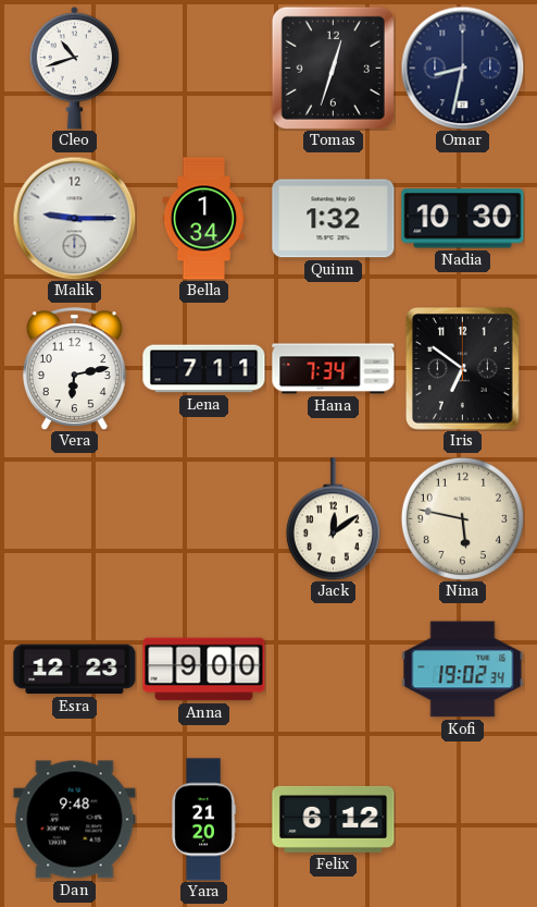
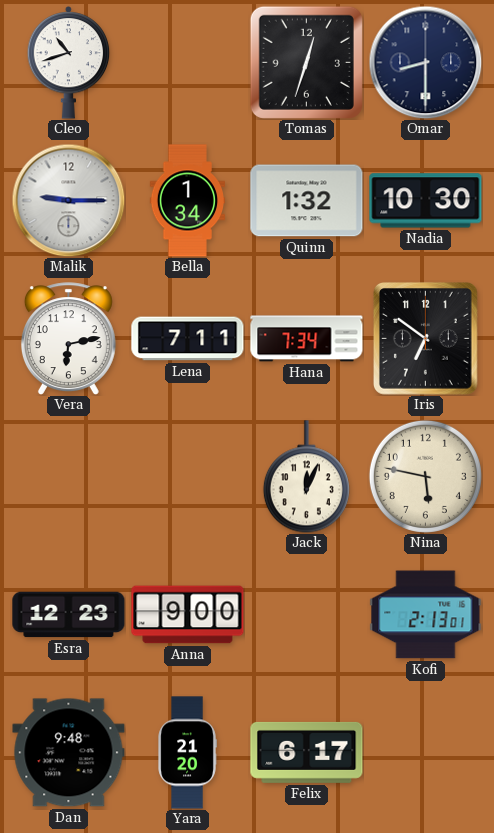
Omar: 8:32 -> 8:30 (425, 62)
Jack: 12:09 -> 12:04 (306, 477)
Kofi: 19:02 -> 2:13 (426, 615)
Felix: 6:12 -> 6:17 (307, 752)
